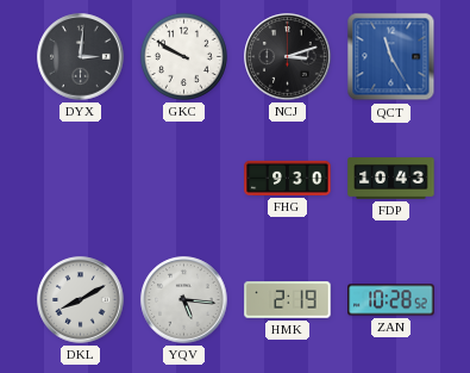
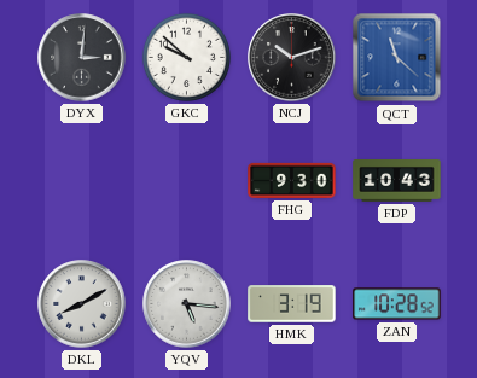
GKC: 9:50 -> 9:52 (186, 57)
NCJ: 3:12 -> 10:12 (292, 58)
QCT: 11:25 -> 11:22 (397, 58)
HMK: 2:19 -> 3:19 (292, 304)
